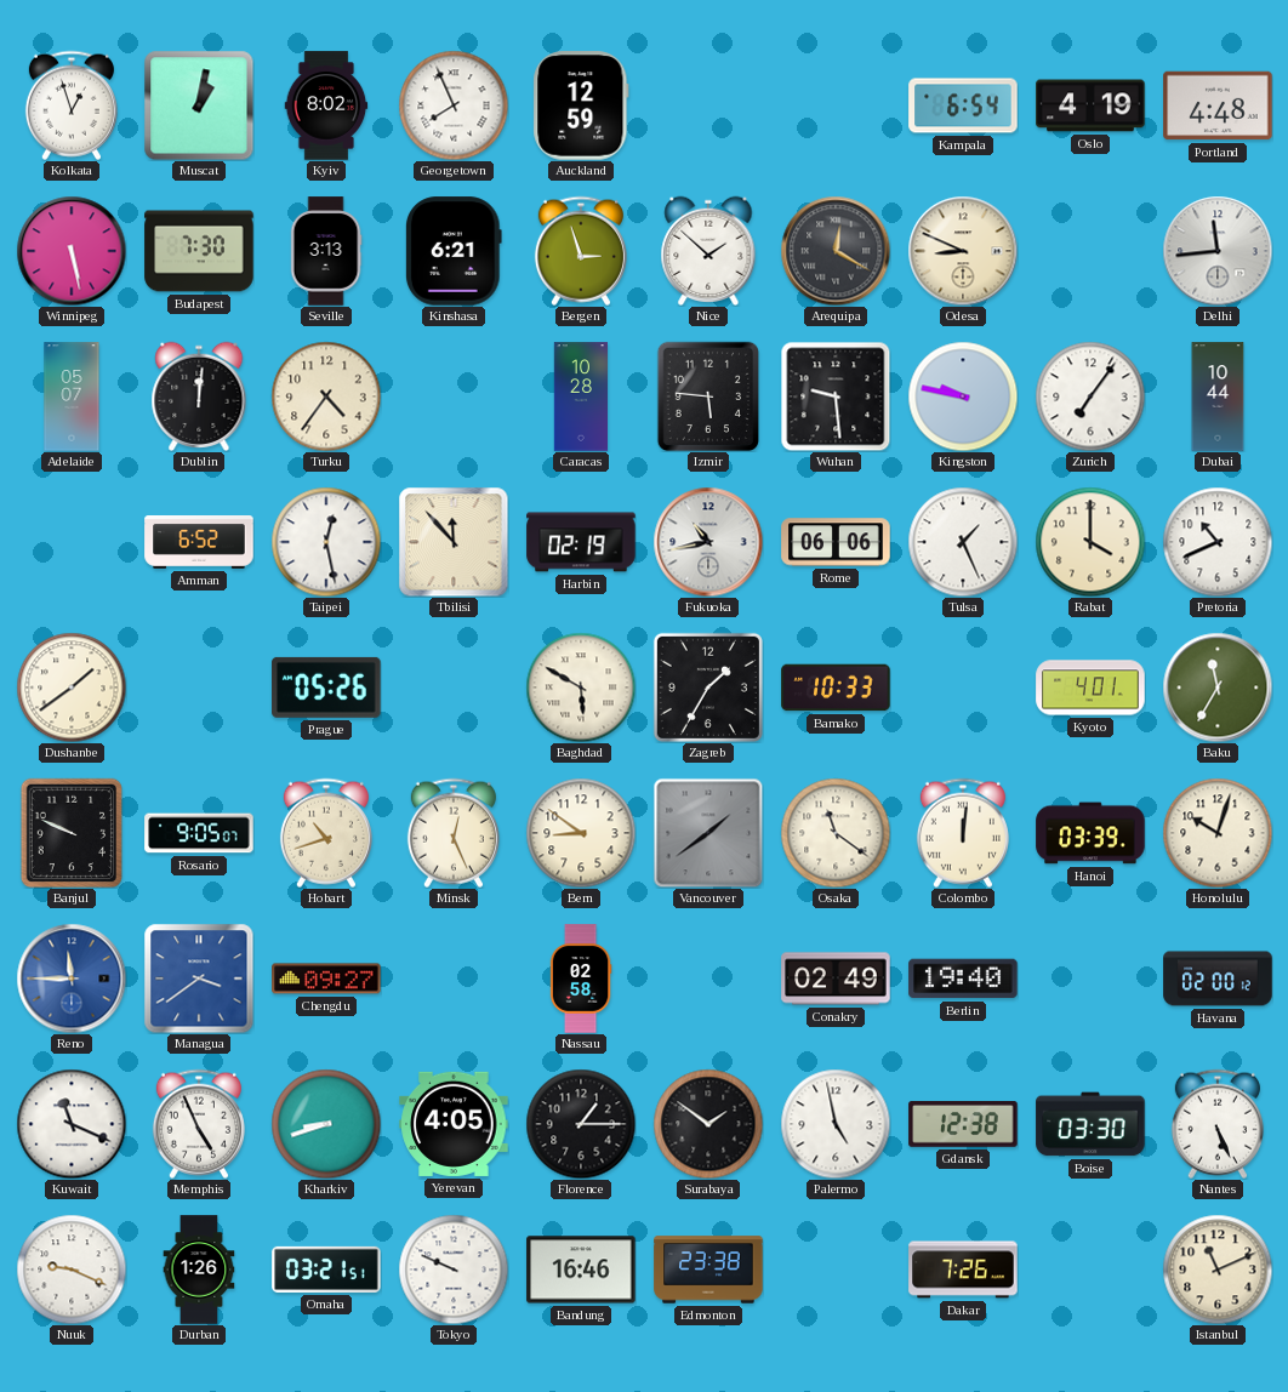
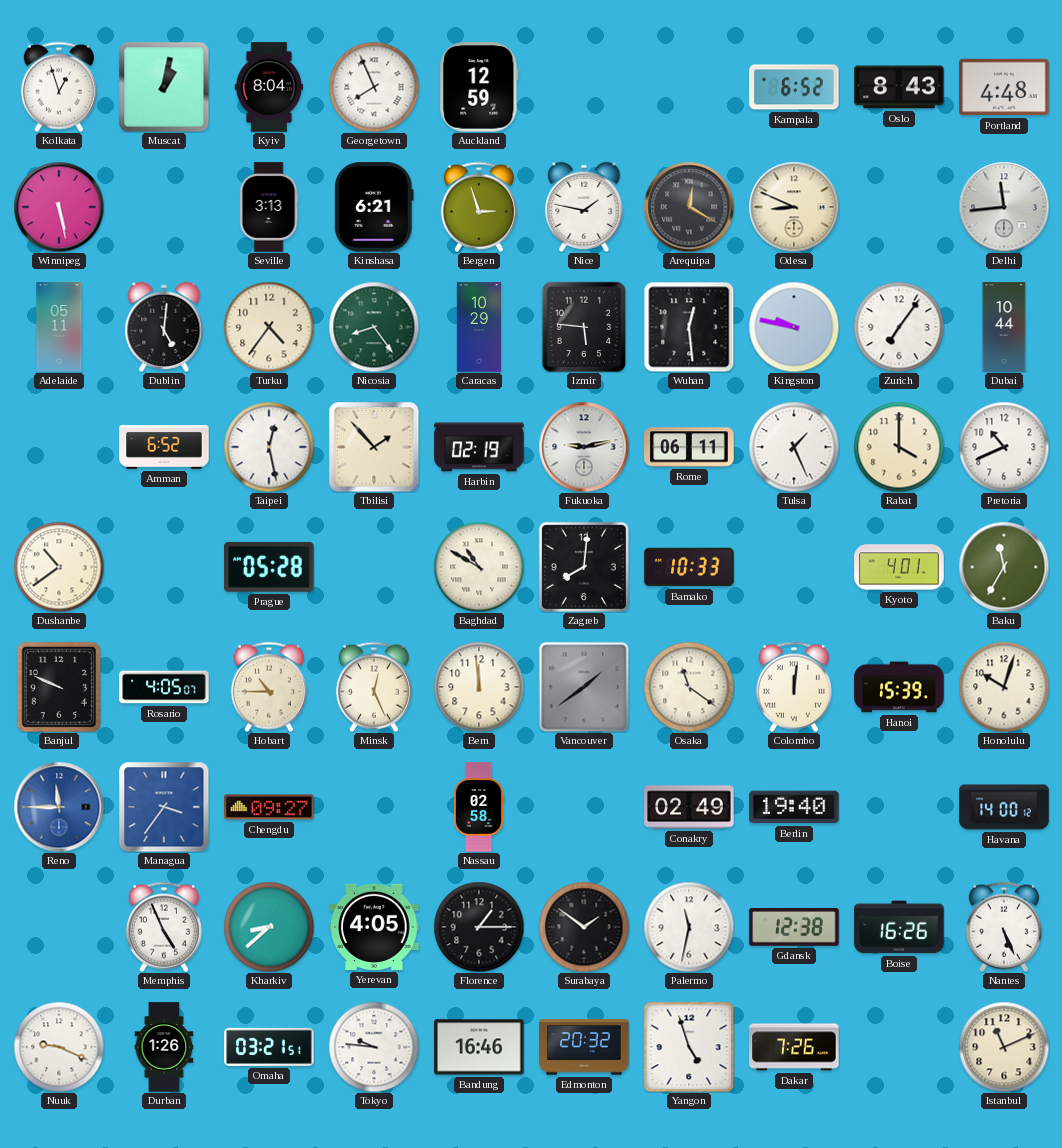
Kyiv: 8:02 -> 8:04 (269, 87)
Kampala: 6:54 -> 6:52 (794, 87)
Oslo: 4:19 -> 8:43 (899, 87)
Budapest: 7:30 -> none (199, 251)
Nice: 1:52 -> 1:47 (584, 206)
Adelaide: 05:07 -> 05:11 (59, 327)
Dublin: 12:01 -> 5:01 (164, 326)
Nicosia: none -> 8:24 (374, 327)
Caracas: 10:28 -> 10:29 (478, 327)
Wuhan: 9:29 -> 12:29 (689, 327)
Tbilisi: 11:53 -> 1:53 (374, 447)
Fukuoka: 10:43 -> 9:13 (584, 447)
Rome: 06:06 -> 06:11 (689, 447)
Dushanbe: 1:39 -> 10:39 (59, 567)
Prague: 05:26 -> 05:28 (269, 567)
Baghdad: 5:50 -> 10:50 (479, 567)
Zagreb: 1:35 -> 8:01 (584, 567)
Rosario: 9:05 -> 4:05 (164, 687)
Hobart: 10:42 -> 10:45 (269, 687)
Bern: 8:51 -> 11:59 (479, 687)
Hanoi: 03:39 -> 15:39 (899, 687)
Managua: 3:39 -> 3:36 (164, 807)
Havana: 02:00 -> 14:00 (1004, 807)
Kuwait: 11:19 -> none (72, 1124)
Kharkiv: 8:42 -> 8:38 (269, 927)
Palermo: 4:58 -> 11:32 (689, 927)
Boise: 03:30 -> 16:26 (899, 927)
Tokyo: 9:49 -> 9:46 (374, 1047)
Edmonton: 23:38 -> 20:32 (584, 1047)
Yangon: none -> 4:57 (689, 1047)
